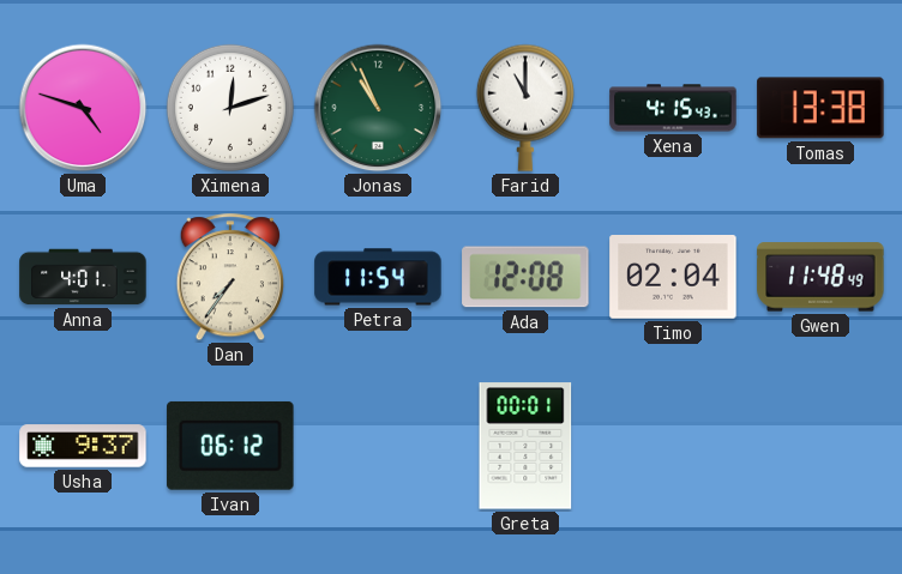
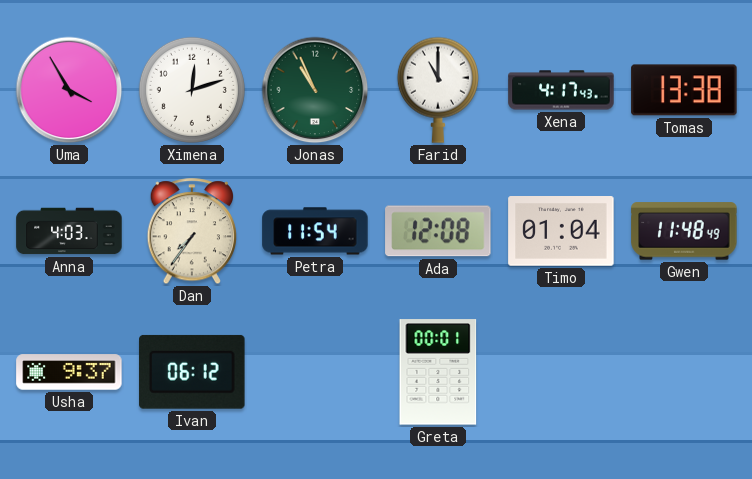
Uma: 4:48 -> 3:55 (69, 90)
Xena: 4:15 -> 4:17 (561, 90)
Anna: 4:01 -> 4:03 (69, 231)
Timo: 02:04 -> 01:04 (561, 231)
